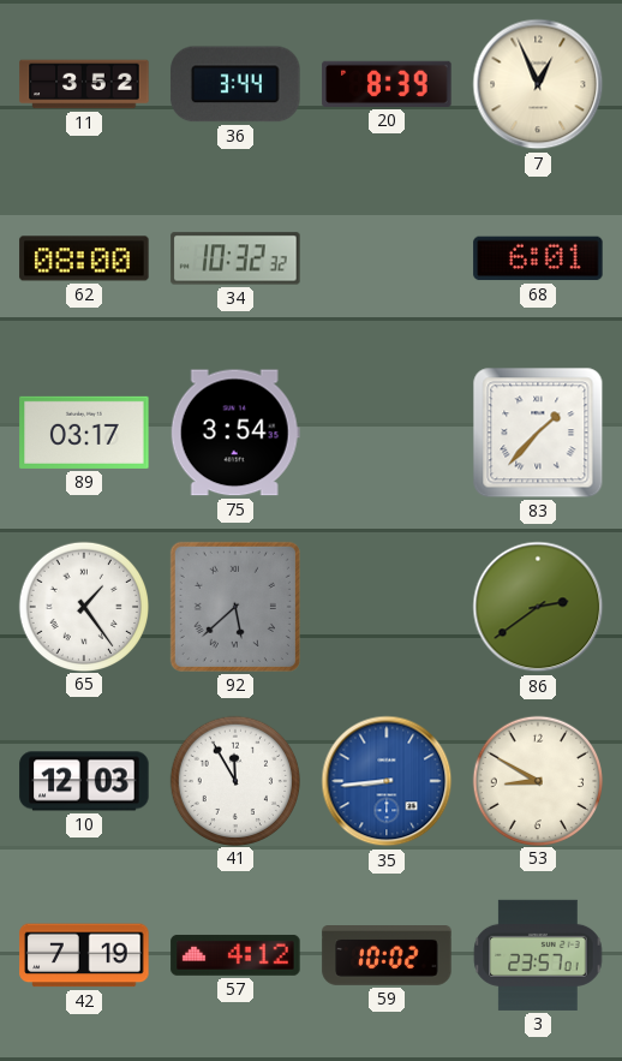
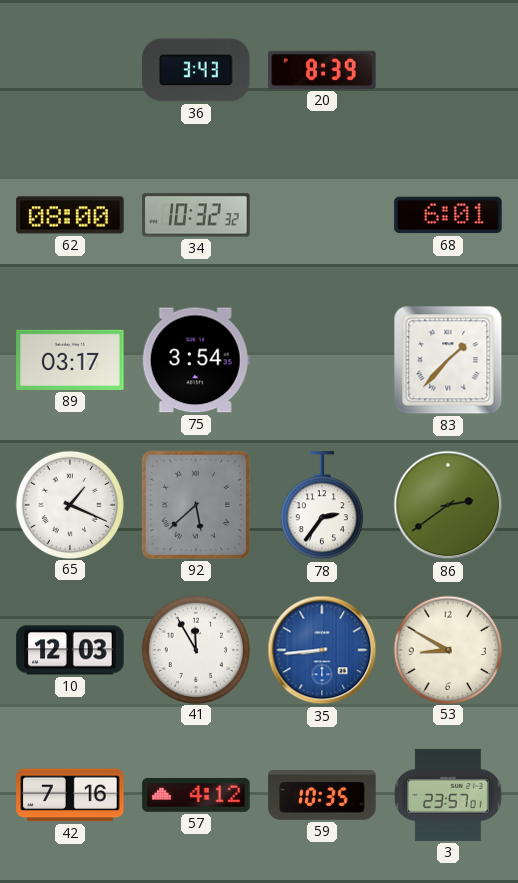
11: 3:52 -> none (84, 84)
36: 3:44 -> 3:43 (196, 70)
7: 12:56 -> none (538, 84)
65: 1:24 -> 1:19 (69, 504)
78: none -> 2:36 (322, 506)
42: 7:19 -> 7:16 (70, 795)
59: 10:02 -> 10:35 (322, 796)
